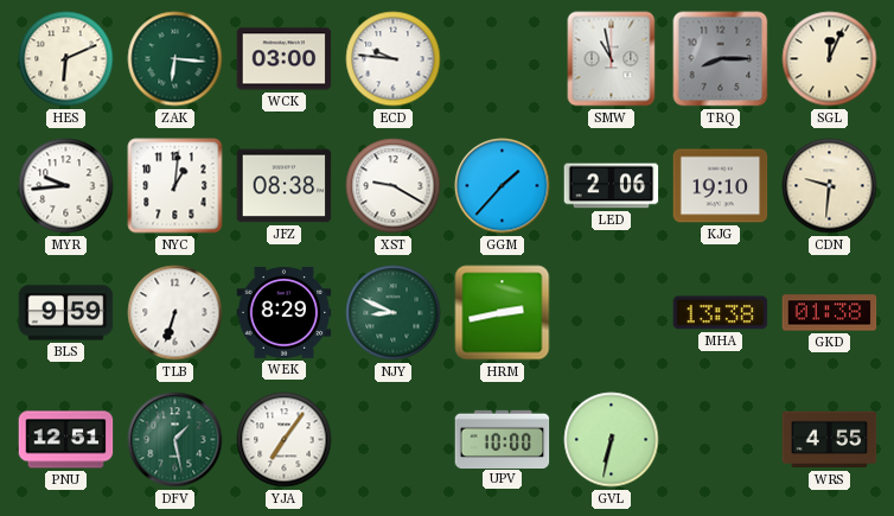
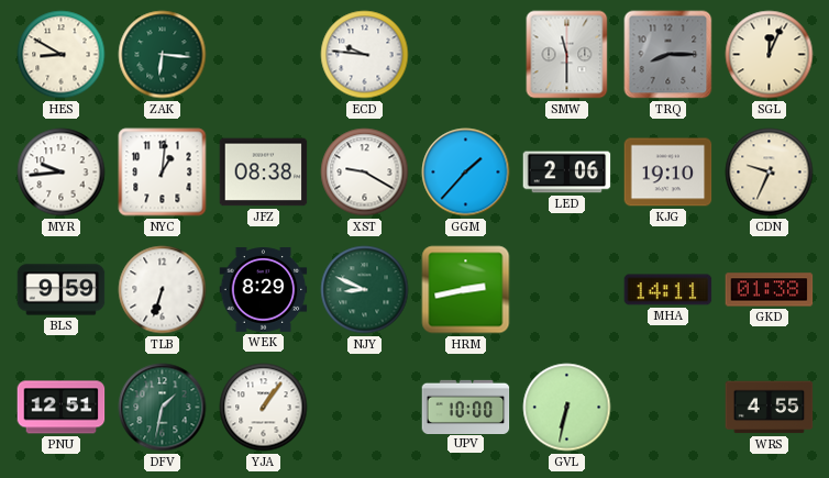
HES: 6:11 -> 8:50 (62, 55)
WCK: 03:00 -> none (285, 59)
SMW: 10:58 -> 11:30 (567, 55)
CDN: 9:31 -> 9:34 (770, 173)
MHA: 13:38 -> 14:11 (668, 290)
DFV: 1:28 -> 1:32 (163, 408)
YJA: 7:06 -> 1:06 (264, 408)
